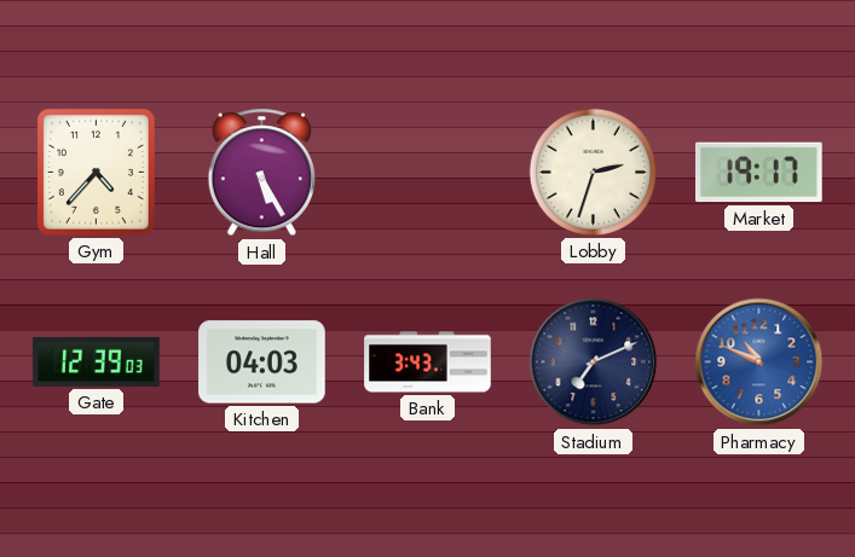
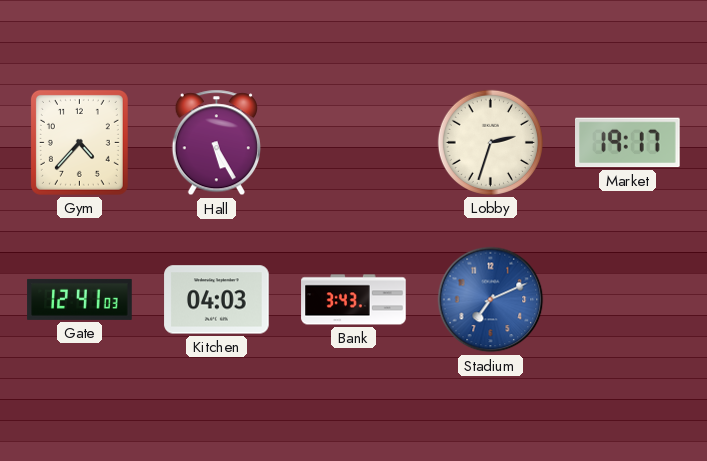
Gate: 12:39 -> 12:41 (80, 299)
Stadium dial: navy -> blue (491, 300)
Pharmacy: 10:49 -> none (759, 362)
